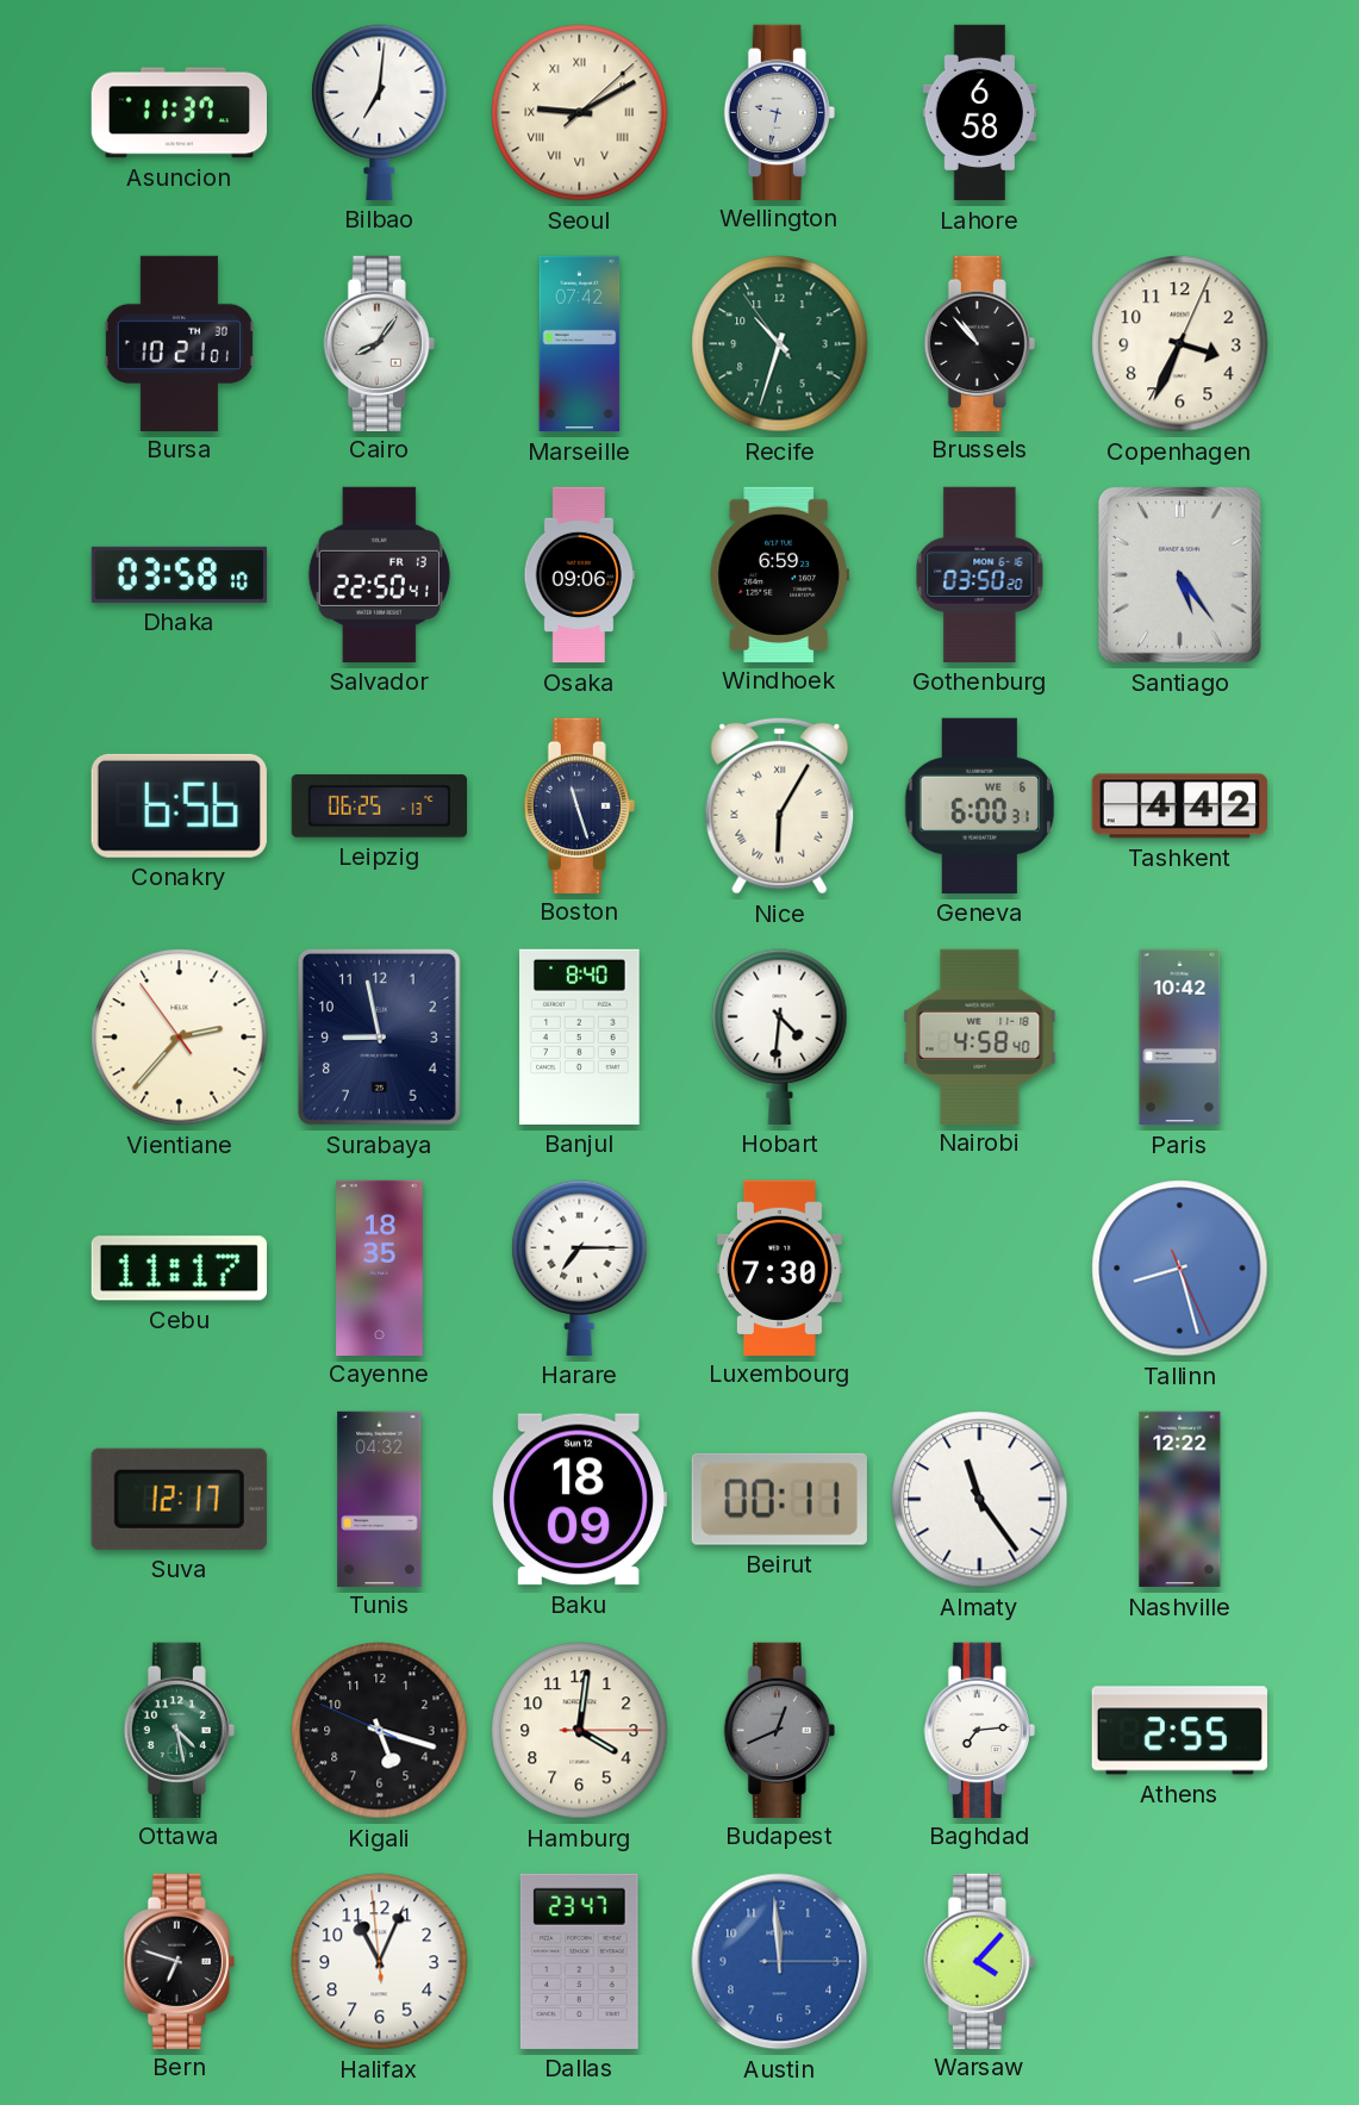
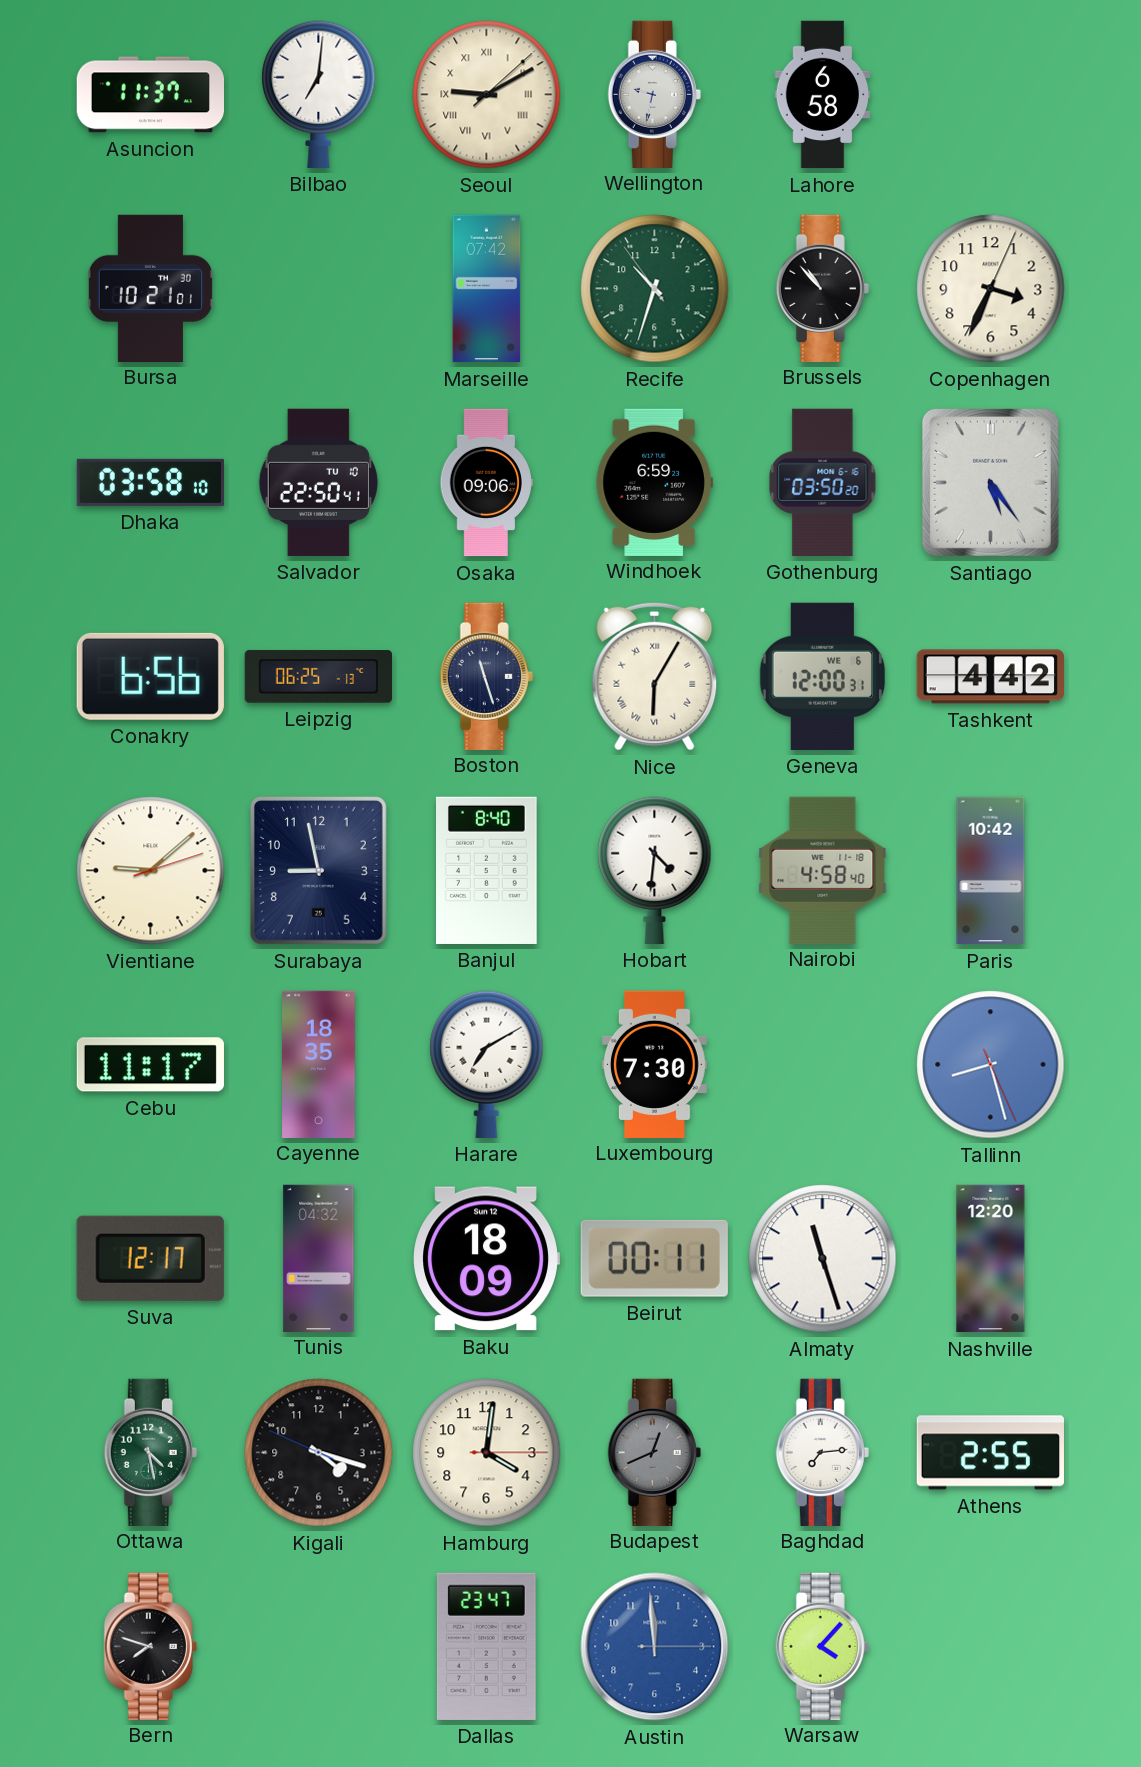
Cairo: 8:06 -> none (379, 343)
Salvador date: FR 13 -> TU 10 (318, 482)
Geneva: 6:00 -> 12:00 (823, 676)
Vientiane: 2:36 -> 9:08 (151, 871)
Harare: 7:15 -> 7:10 (487, 1064)
Almaty: 11:24 -> 11:27 (823, 1259)
Nashville: 12:22 -> 12:20 (991, 1259)
Kigali: 5:17 -> 4:17 (319, 1453)
Bern: 6:48 -> 7:48 (150, 1646)
Halifax: 11:03 -> none (380, 1962)
